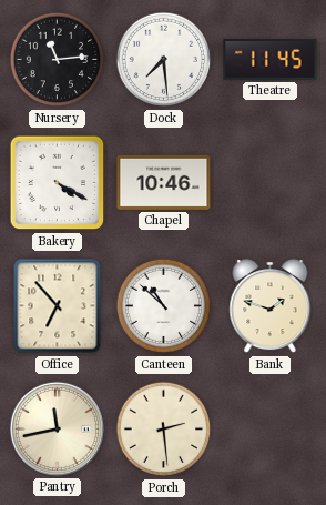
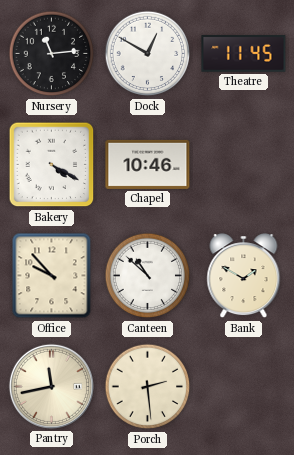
Dock: 7:29 -> 12:50 (148, 54)
Office: 6:53 -> 9:53 (52, 276)
Bank: 1:48 -> 1:50 (244, 276)
